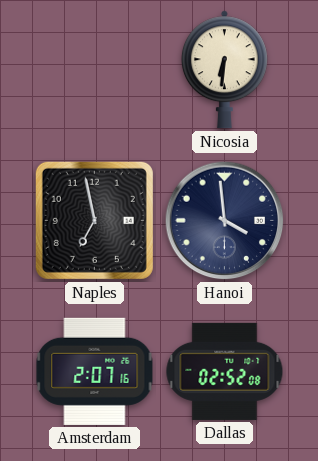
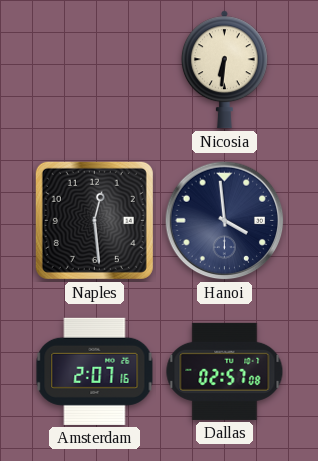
Naples: 6:58 -> 12:29 (94, 220)
Dallas: 02:52 -> 02:57 (225, 371)
